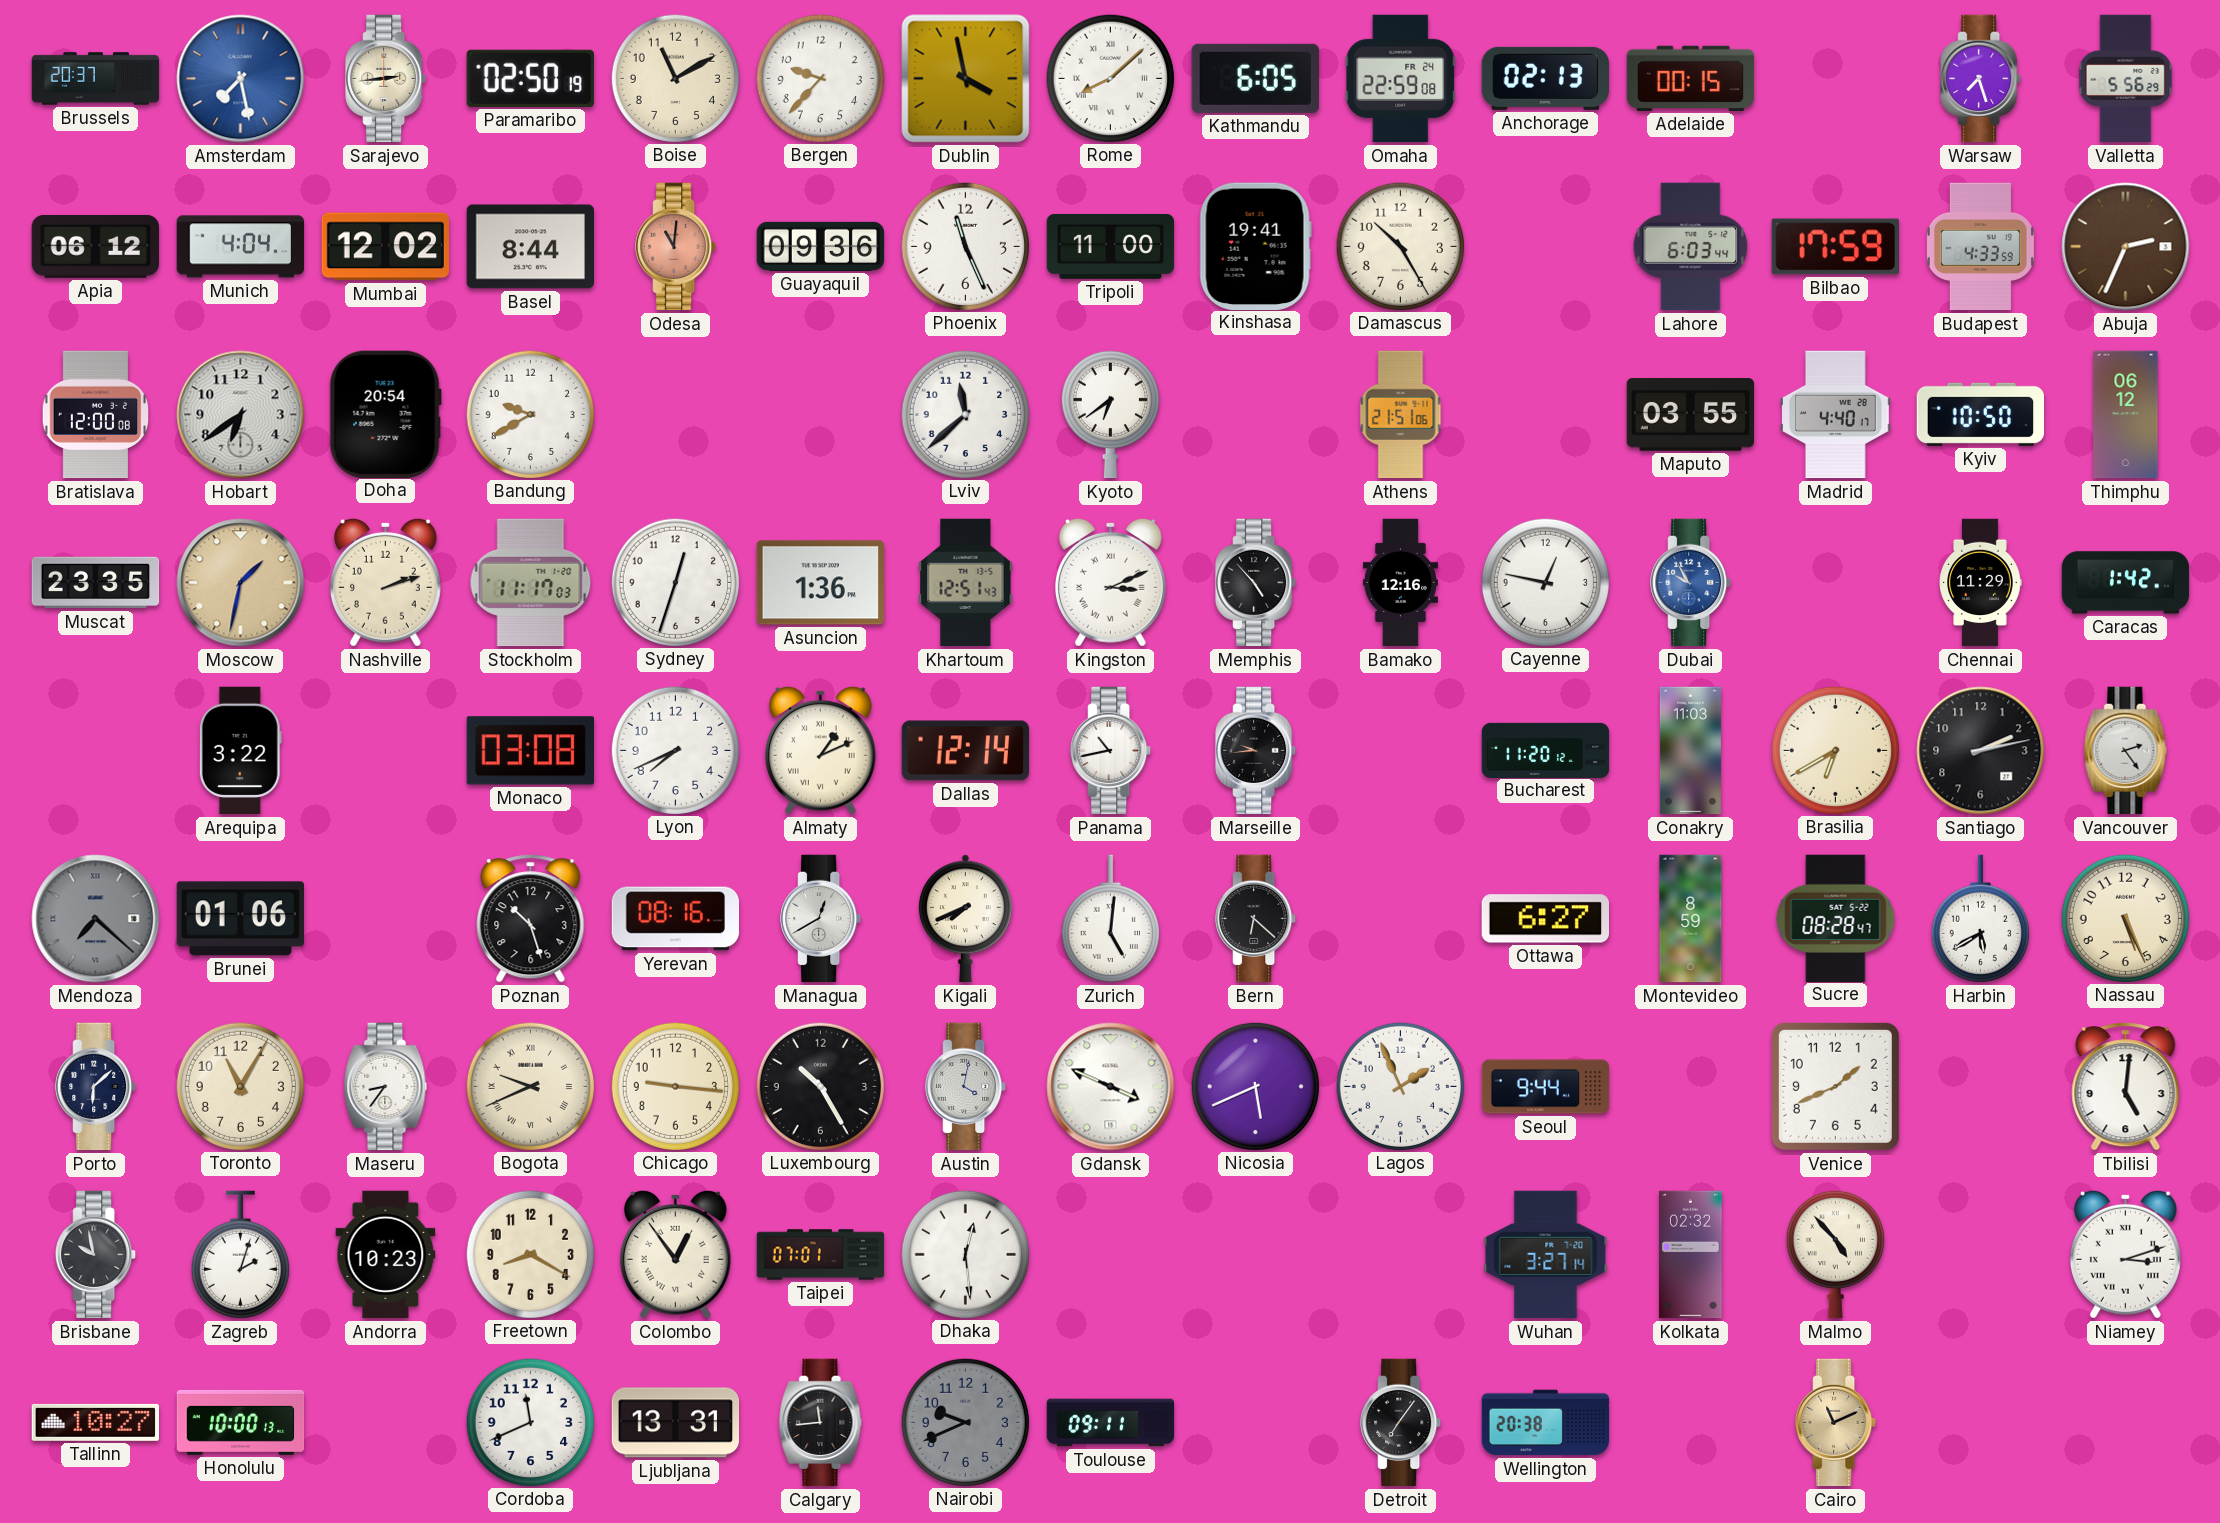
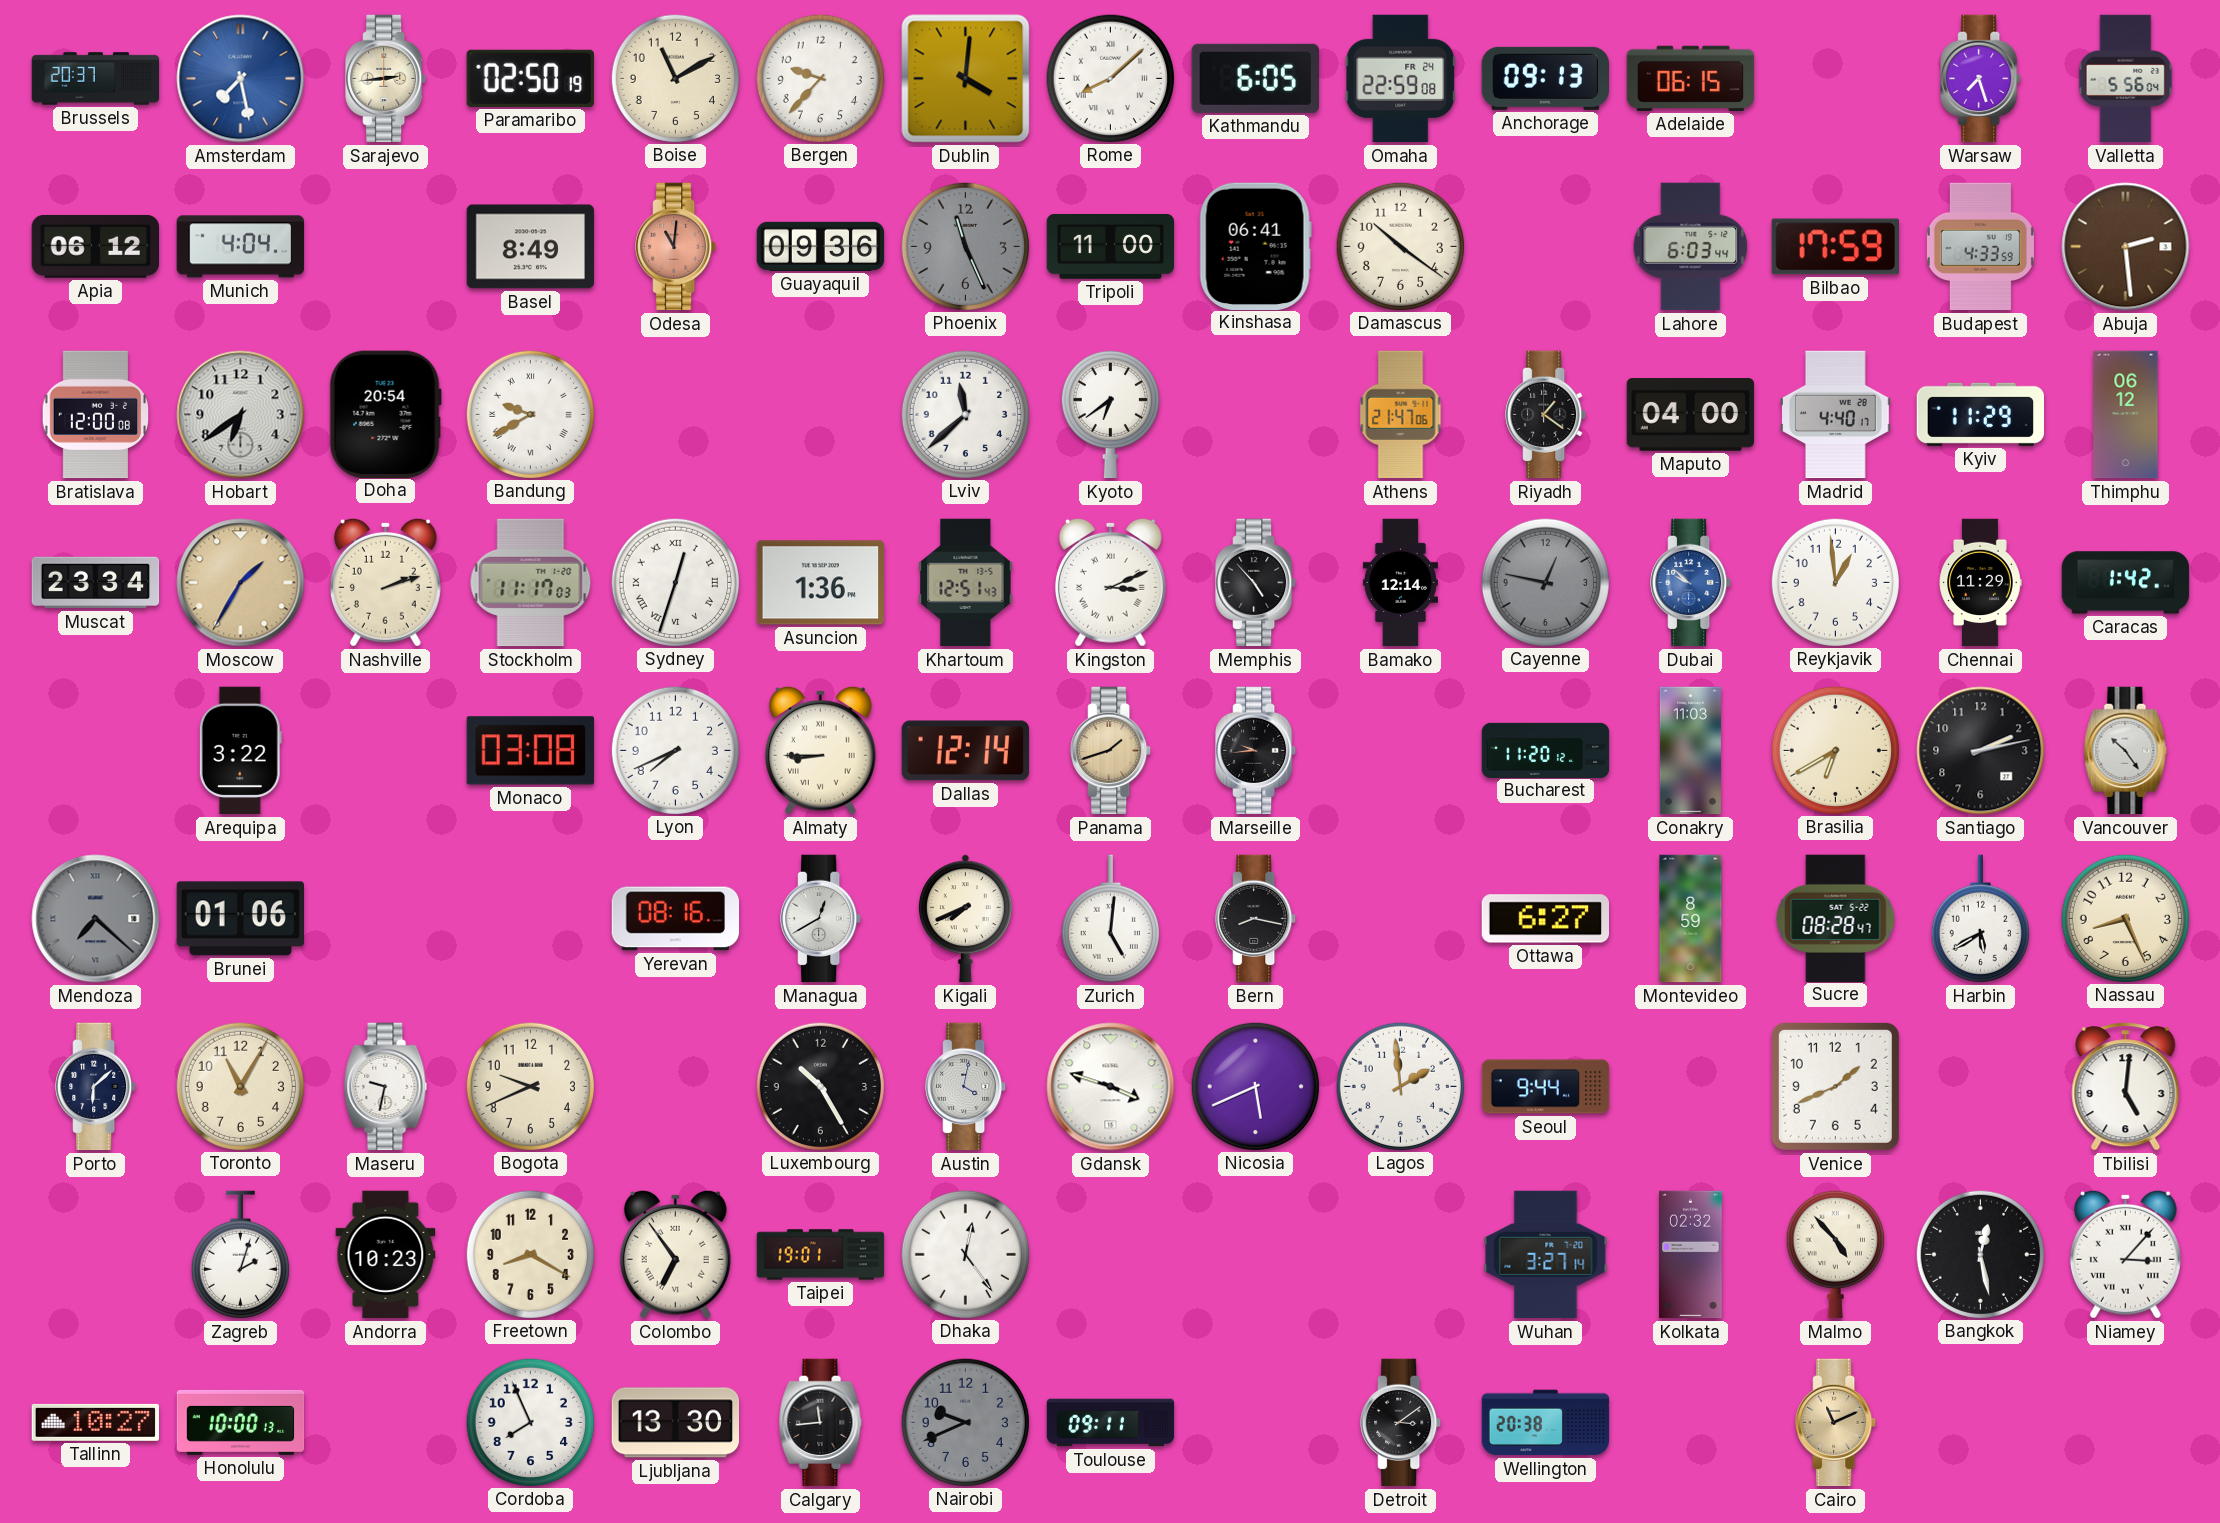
Dublin: 3:58 -> 4:01 (966, 79)
Anchorage: 02:13 -> 09:13 (1545, 78)
Adelaide: 00:15 -> 06:15 (1691, 78)
Valletta: 5:56:29 -> 5:56:04 (2126, 79)
Mumbai: 12:02 -> none (385, 247)
Basel: 8:44 -> 8:49 (530, 247)
Phoenix dial: white -> grey (965, 246)
Kinshasa: 19:41 -> 06:41 (1255, 246)
Damascus: 10:25 -> 10:21 (1400, 246)
Abuja: 2:34 -> 2:29 (2126, 247)
Bandung numerals: Arabic -> Roman (530, 414)
Athens: 21:51 -> 21:47 (1401, 415)
Riyadh: none -> 1:21 (1546, 415)
Maputo: 03:55 -> 04:00 (1691, 415)
Kyiv: 10:50 -> 11:29 (1980, 414)
Muscat: 23:35 -> 23:34 (96, 583)
Moscow: 1:32 -> 1:35 (241, 583)
Sydney numerals: Arabic -> Roman (675, 582)
Bamako: 12:16 -> 12:14 (1400, 583)
Cayenne dial: white -> grey (1545, 582)
Dubai: 9:55 -> 9:52 (1691, 583)
Reykjavik: none -> 12:59 (1835, 582)
Almaty: 1:11 -> 8:45 (820, 750)
Panama: 10:43 -> 1:42 (1111, 751)
Panama dial: white -> champagne (1111, 751)
Vancouver: 2:24 -> 10:24 (2126, 751)
Poznan: 10:27 -> none (531, 919)
Bern: 6:22 -> 8:17 (1256, 919)
Nassau: 5:26 -> 8:26 (2125, 918)
Maseru: 8:36 -> 9:32 (386, 1087)
Bogota numerals: Roman -> Arabic (530, 1086)
Chicago: 9:16 -> none (675, 1086)
Gdansk: 3:49 -> 3:48 (1111, 1087)
Lagos: 1:56 -> 1:59 (1400, 1086)
Brisbane: 9:58 -> none (96, 1255)
Colombo: 12:54 -> 6:54 (675, 1254)
Taipei: 07:01 -> 19:01 (821, 1255)
Dhaka: 12:29 -> 12:24 (965, 1254)
Bangkok: none -> 12:28 (1980, 1254)
Niamey: 3:12 -> 3:07 (2125, 1254)
Cordoba: 11:41 -> 7:56 (530, 1422)
Ljubljana: 13:31 -> 13:30 (676, 1423)
Detroit: 7:06 -> 3:09 (1401, 1423)
